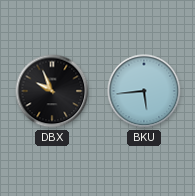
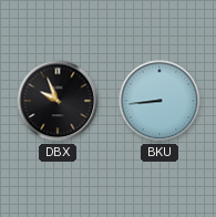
BKU: 5:44 -> 8:44 (160, 101)
